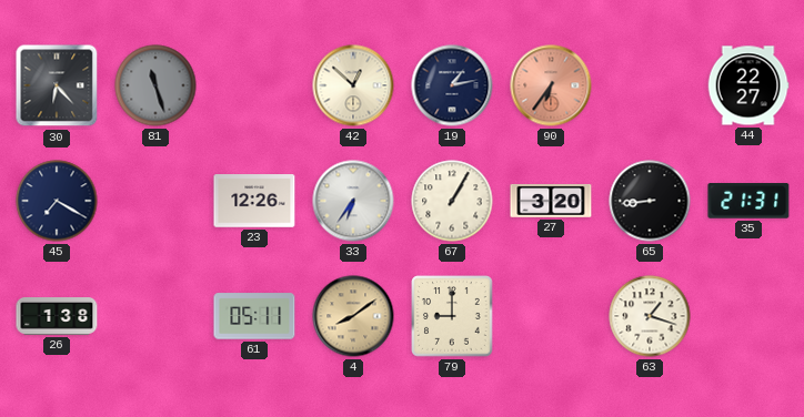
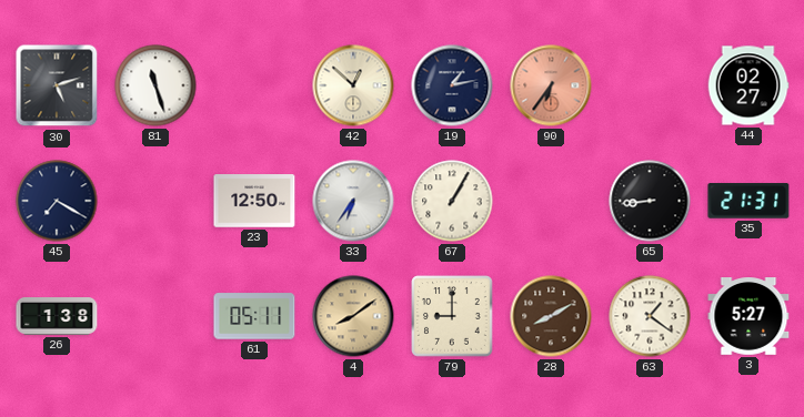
30: 6:23 -> 5:12 (57, 85)
81 dial: grey -> white (155, 85)
44: 22:27 -> 02:27 (748, 85)
23: 12:26 -> 12:50 (254, 201)
27: 3:20 -> none (551, 201)
28: none -> 8:10 (551, 316)
63: 1:18 -> 1:21 (650, 316)
3: none -> 5:27 (748, 317)
